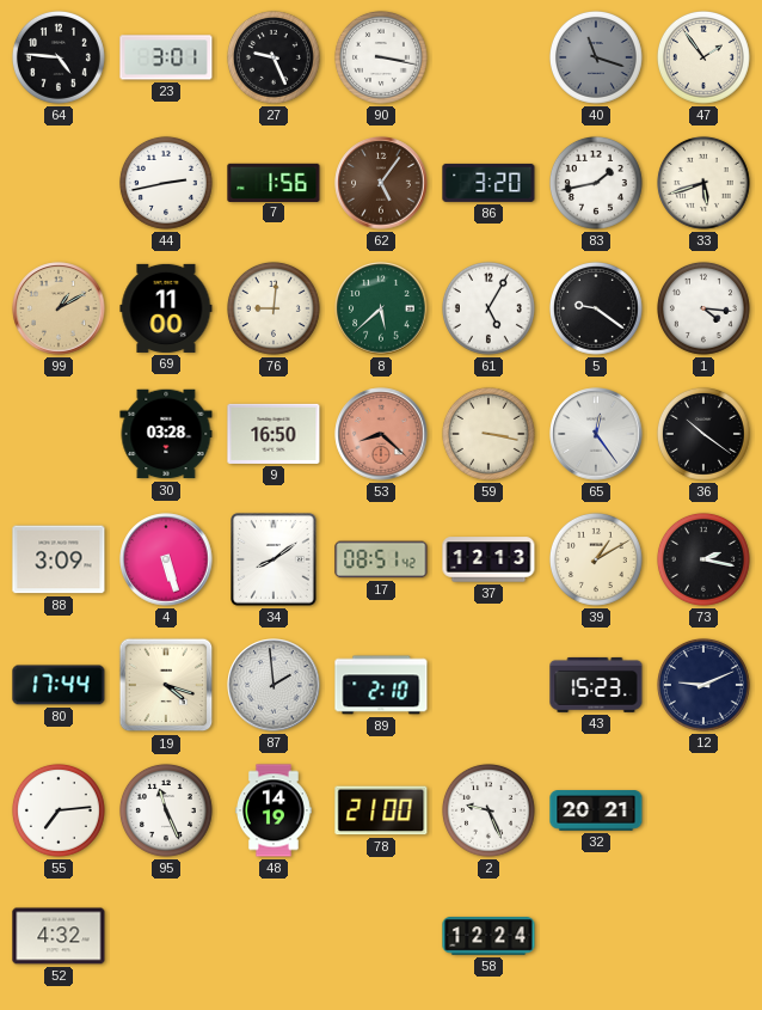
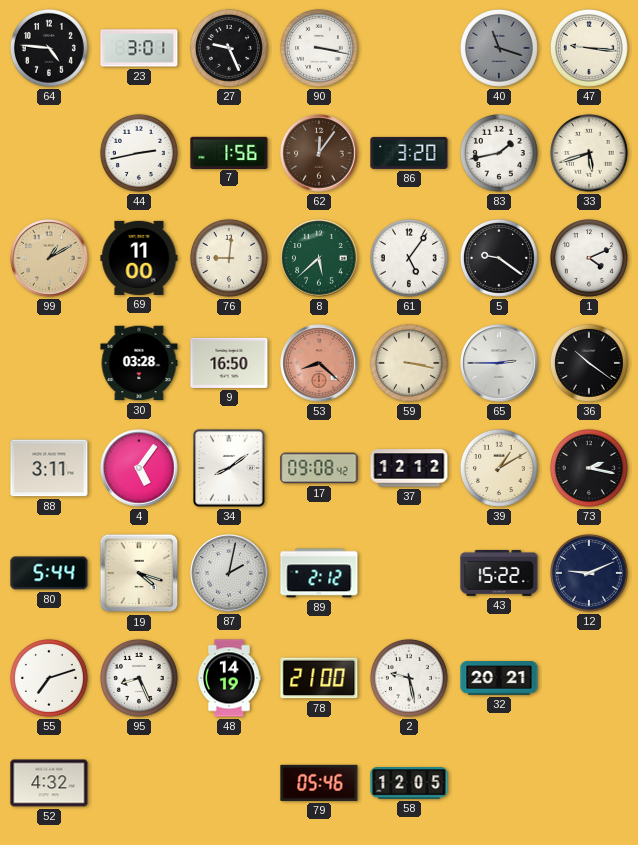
47: 1:54 -> 9:16 (589, 48)
62: 5:06 -> 12:06 (319, 153)
61: 5:05 -> 5:06 (409, 258)
1: 4:16 -> 4:11 (589, 258)
65: 12:24 -> 2:45 (499, 363)
88: 3:09 -> 3:11 (49, 468)
4: 5:27 -> 5:06 (139, 468)
17: 08:51 -> 09:08 (319, 468)
37: 12:13 -> 12:12 (409, 468)
80: 17:44 -> 5:44 (49, 573)
87: 1:59 -> 2:02 (229, 573)
89: 2:10 -> 2:12 (319, 573)
43: 15:23 -> 15:22 (499, 573)
55: 7:14 -> 7:12 (49, 678)
95: 11:26 -> 8:26 (139, 678)
2: 9:26 -> 9:28 (409, 678)
79: none -> 05:46 (319, 783)
58: 12:24 -> 12:05 (409, 783)
